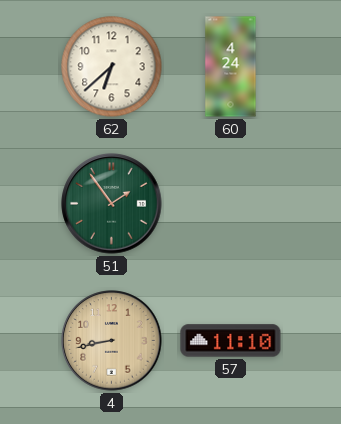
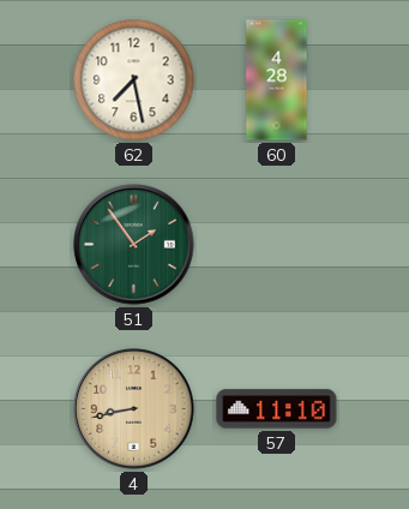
62: 6:38 -> 7:28 (134, 80)
60: 4:24 -> 4:28 (277, 80)
